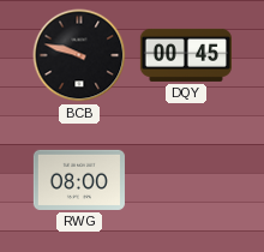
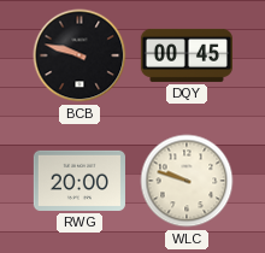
RWG: 08:00 -> 20:00 (79, 181)
WLC: none -> 9:48 (187, 181)
